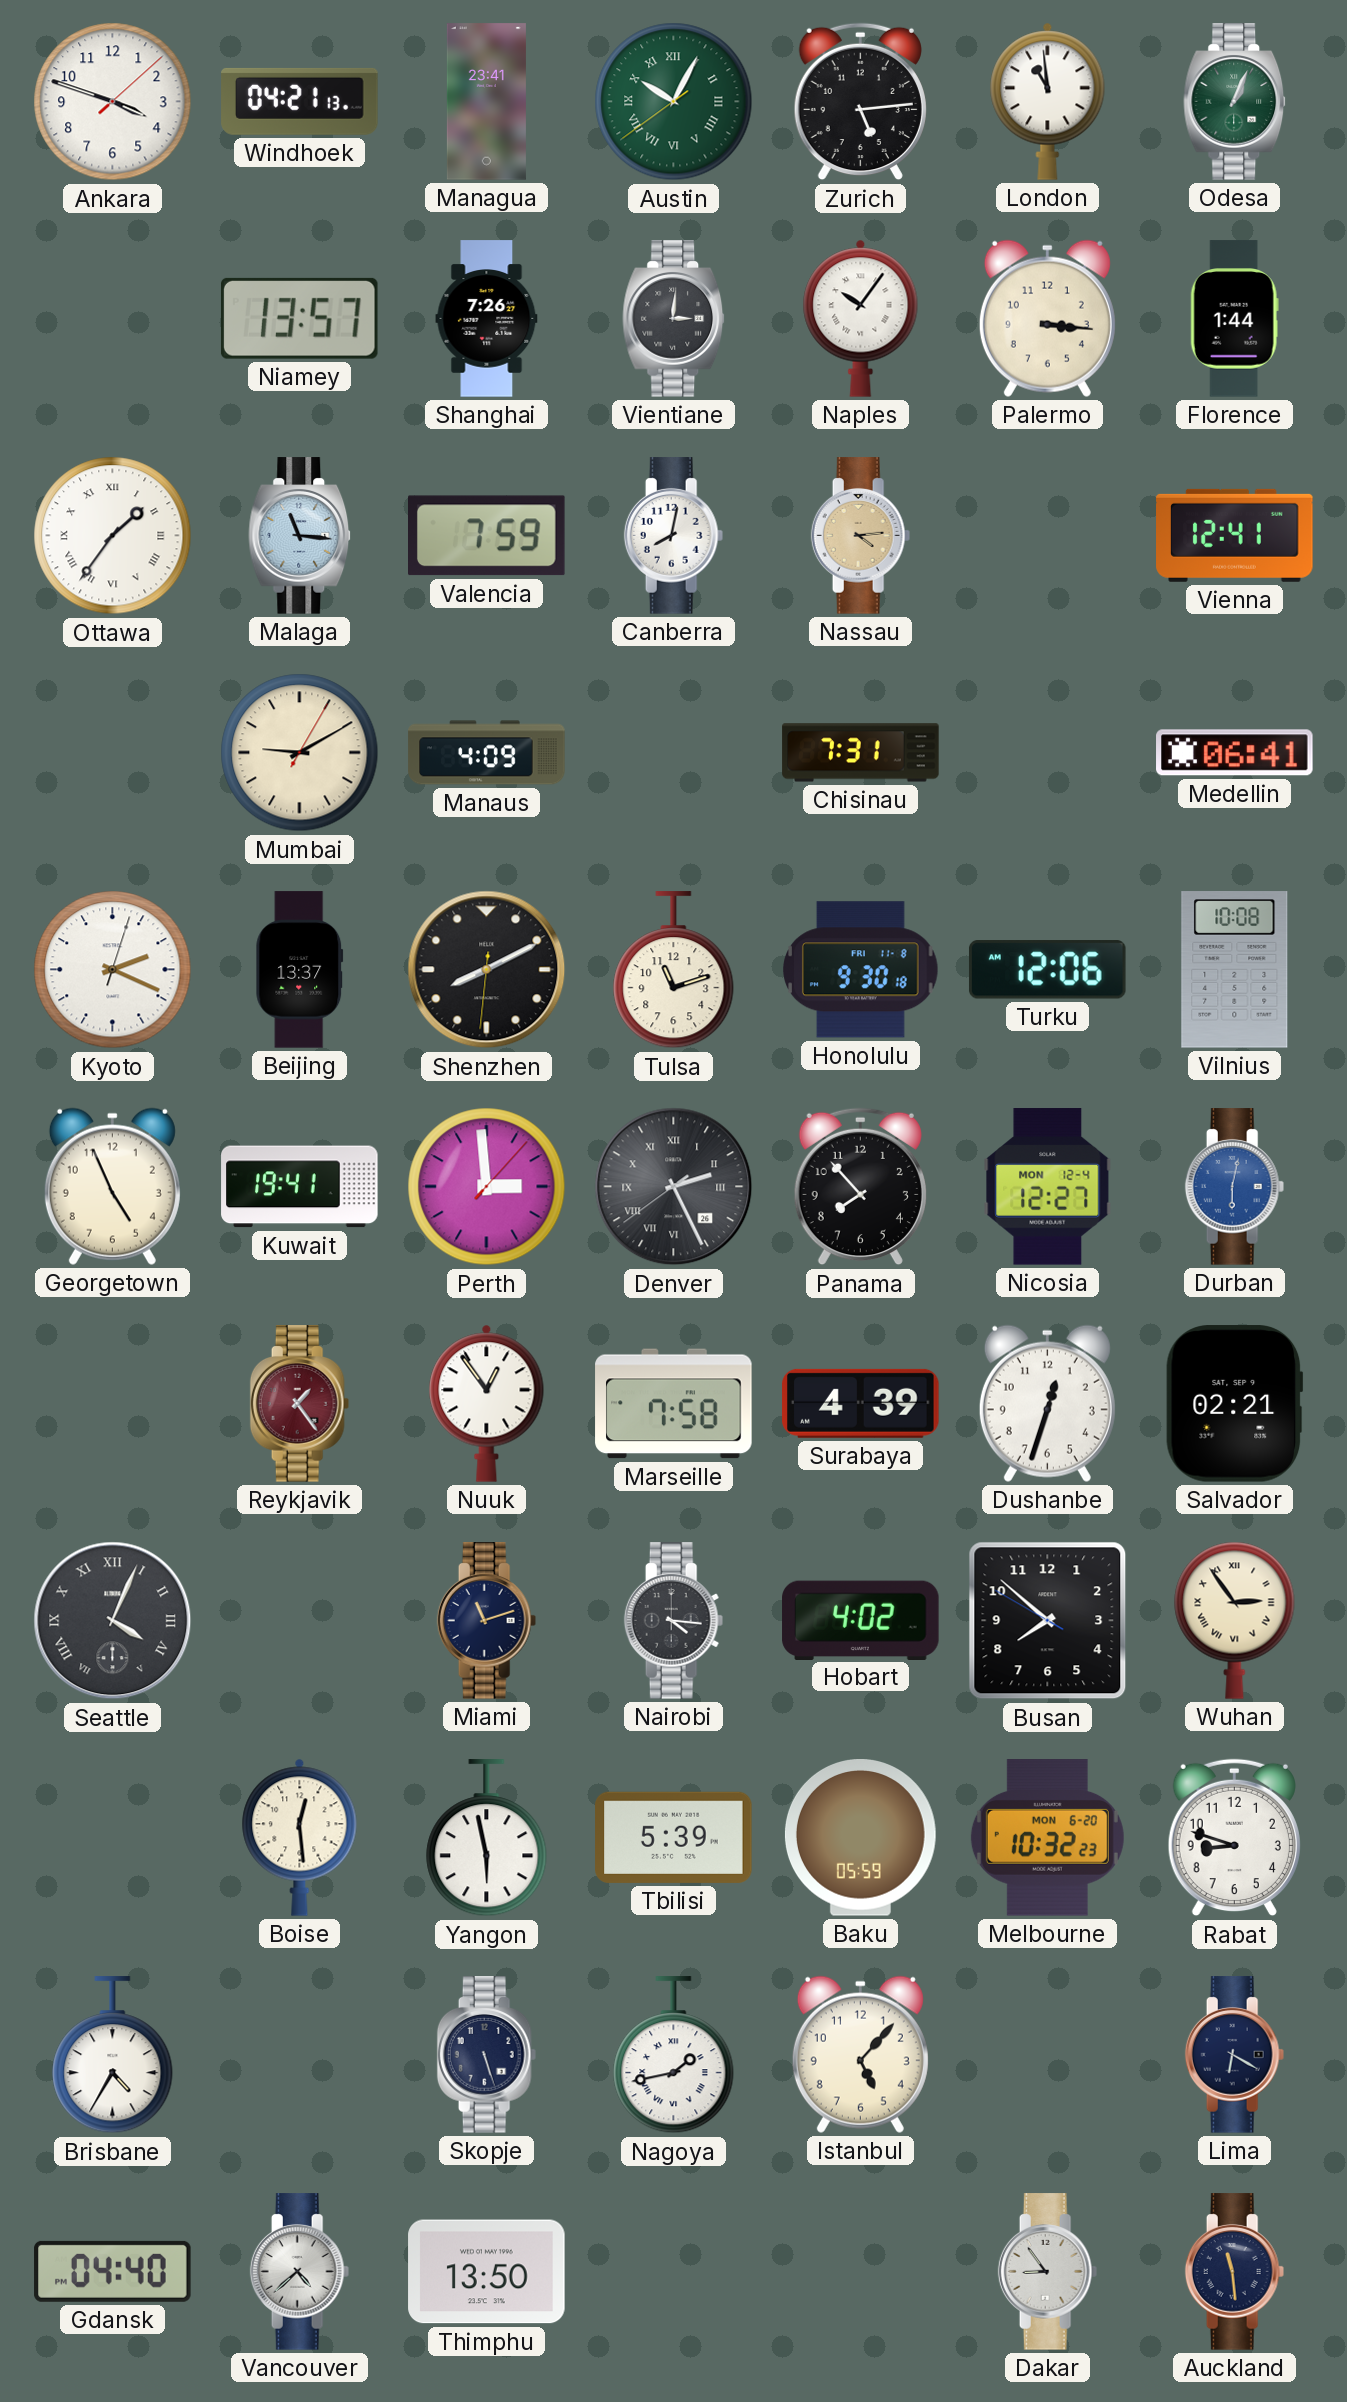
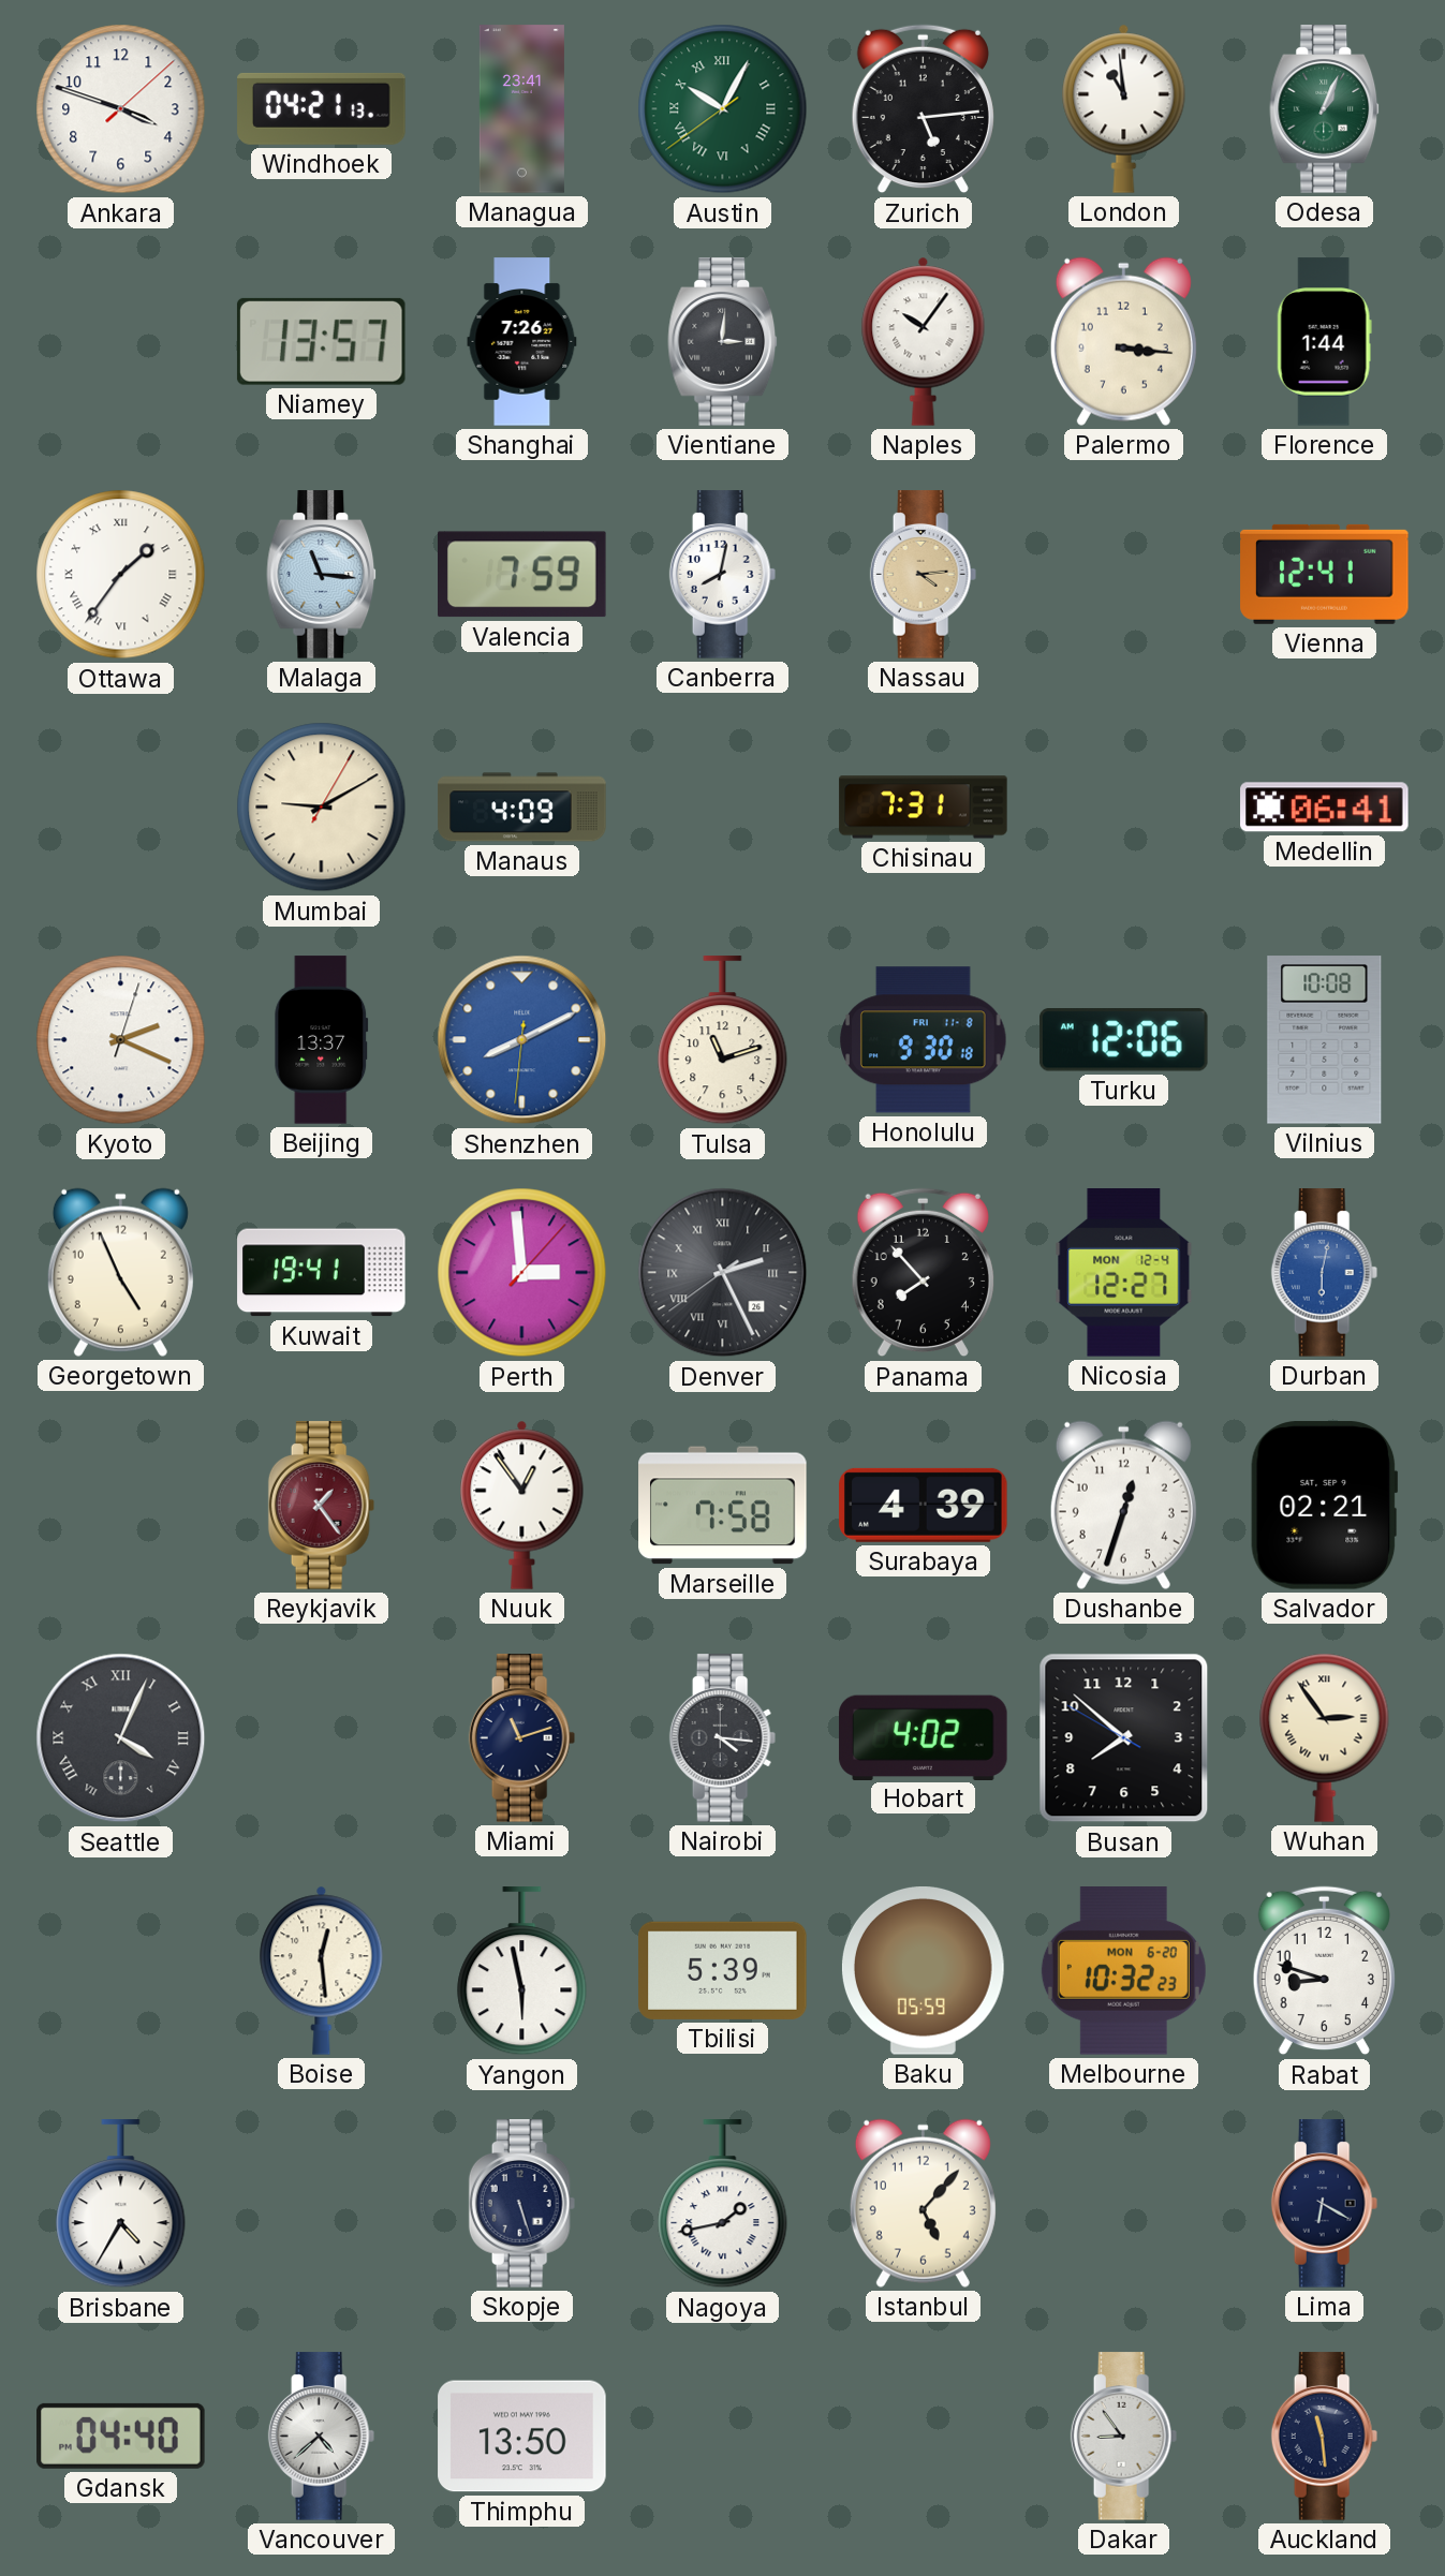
Shenzhen dial: black -> blue (522, 1040)
